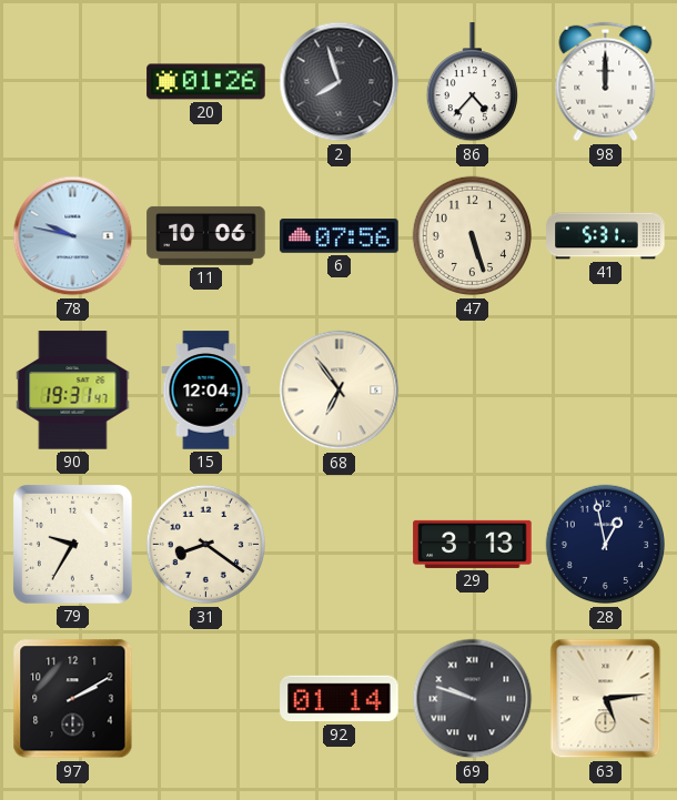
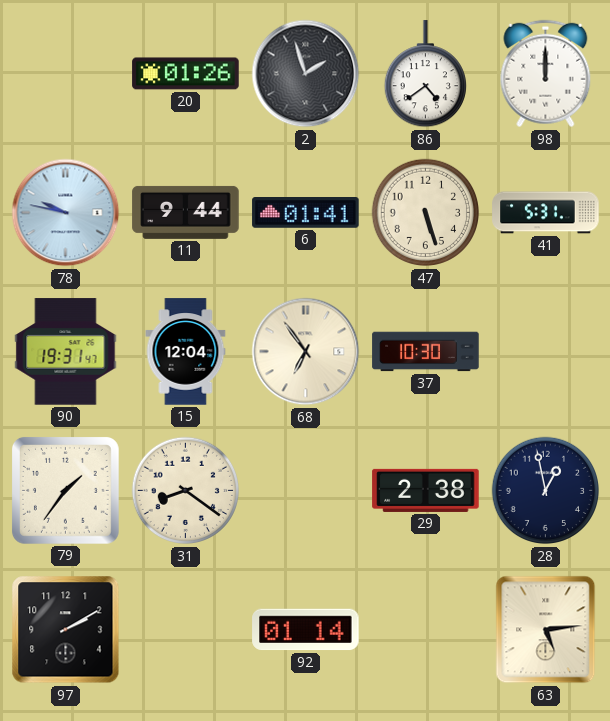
2: 7:57 -> 1:57 (306, 74)
86: 4:37 -> 4:39 (425, 74)
11: 10:06 -> 9:44 (186, 212)
6: 07:56 -> 01:41 (306, 213)
37: none -> 10:30 (426, 352)
79: 9:35 -> 1:36 (65, 490)
29: 3:13 -> 2:38 (426, 490)
69: 9:48 -> none (473, 699)
